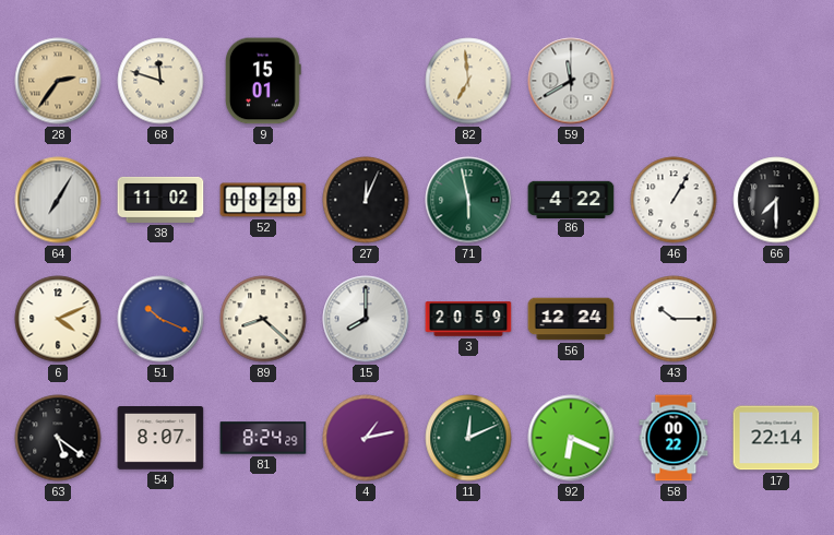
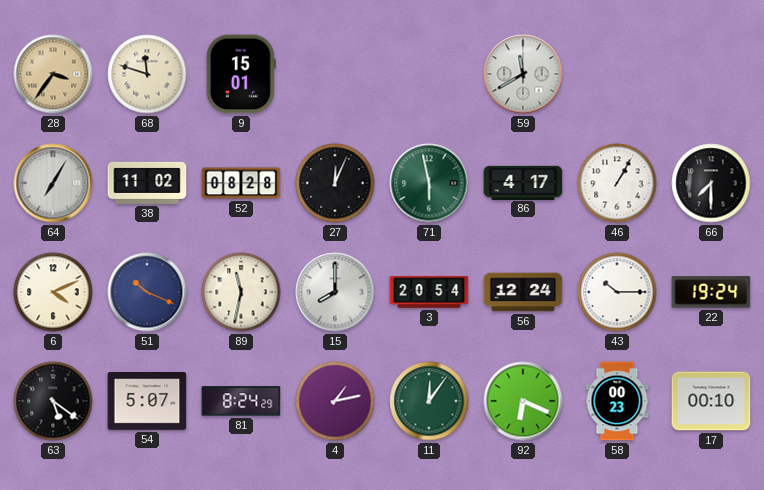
28: 2:36 -> 3:36 (53, 74)
82: 6:59 -> none (468, 81)
86: 4:22 -> 4:17 (523, 182)
89: 8:22 -> 11:32 (241, 292)
3: 20:59 -> 20:54 (429, 292)
22: none -> 19:24 (711, 292)
54: 8:07 -> 5:07 (147, 402)
11: 12:11 -> 12:06 (429, 401)
58: 00:22 -> 00:23 (617, 401)
17: 22:14 -> 00:10 (711, 401)
